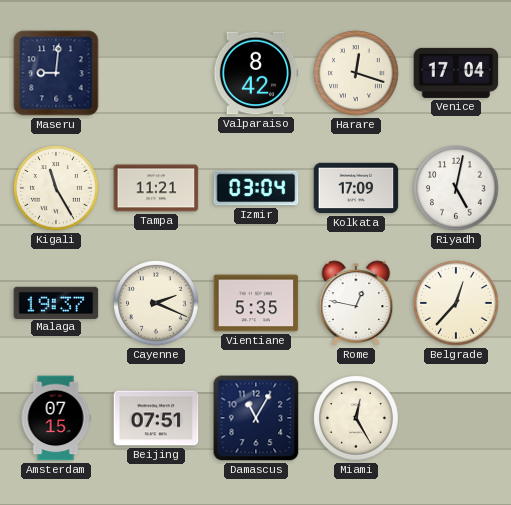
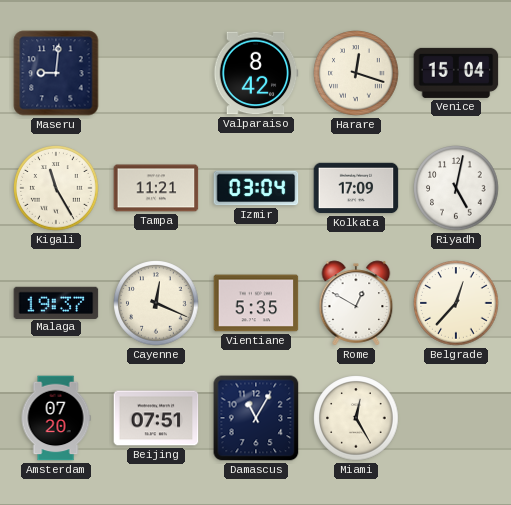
Venice: 17:04 -> 15:04 (456, 73)
Cayenne: 2:19 -> 12:19 (156, 303)
Rome: 12:47 -> 12:50 (356, 303)
Amsterdam: 07:15 -> 07:20 (56, 418)
